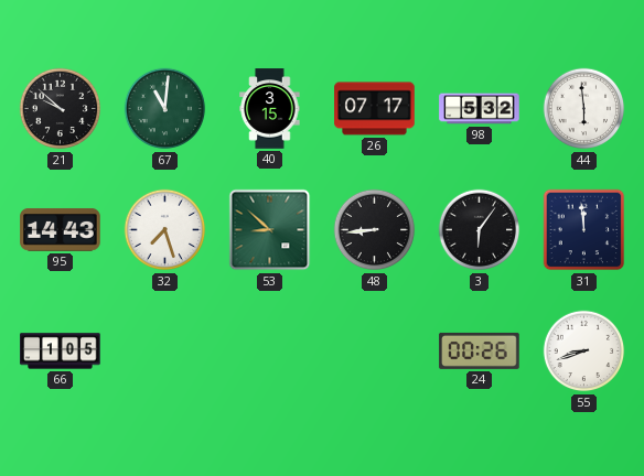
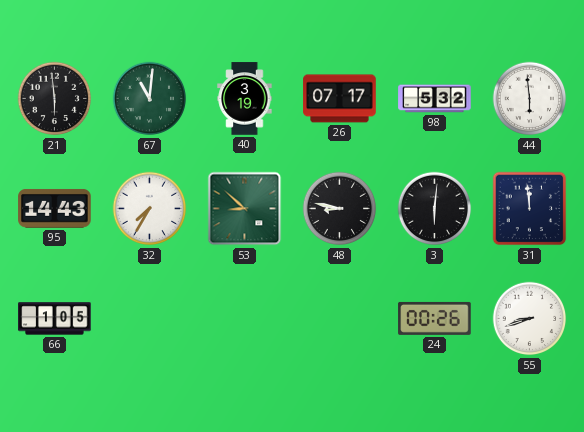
21: 9:52 -> 5:59 (55, 99)
40: 3:15 -> 3:19 (245, 99)
32: 7:27 -> 7:35 (150, 209)
48: 8:44 -> 8:47 (340, 209)
3: 6:06 -> 6:01 (435, 209)
